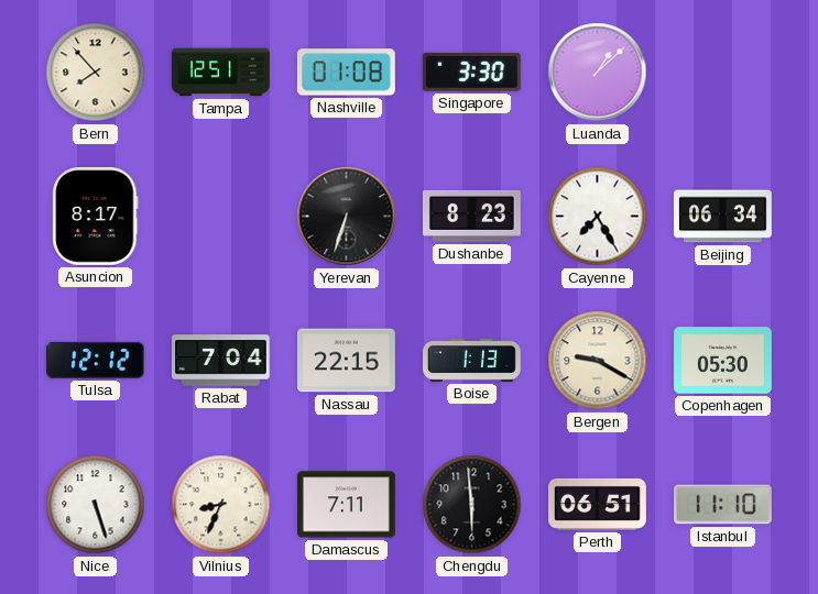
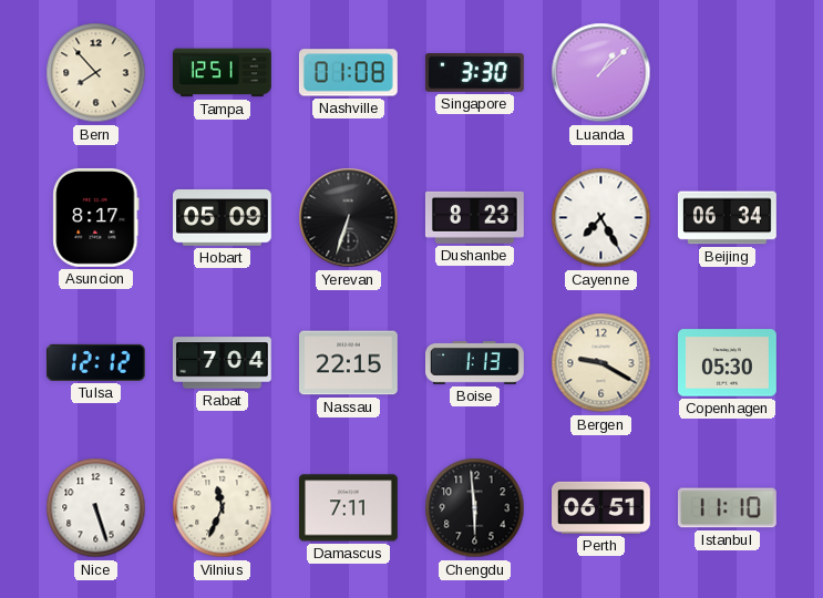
Hobart: none -> 05:09 (223, 218)
Vilnius: 8:34 -> 11:34 (223, 508)
